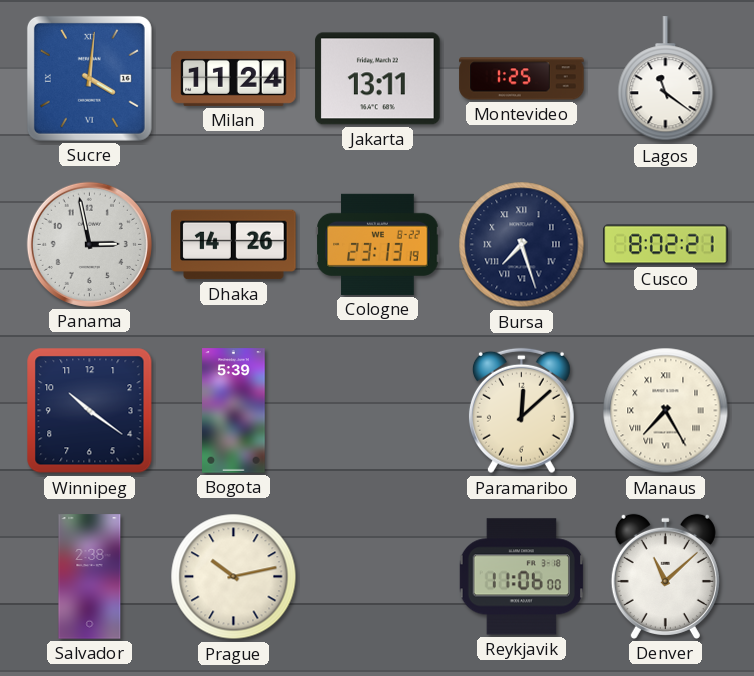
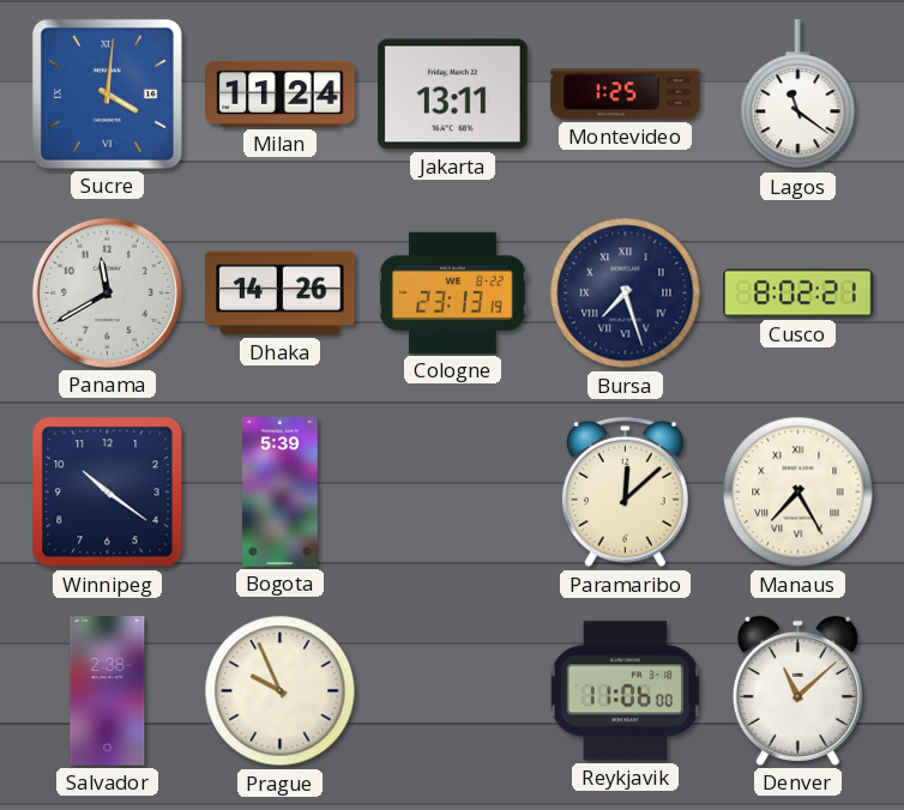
Panama: 2:58 -> 11:40 (107, 292)
Prague: 10:13 -> 9:56 (281, 691)
